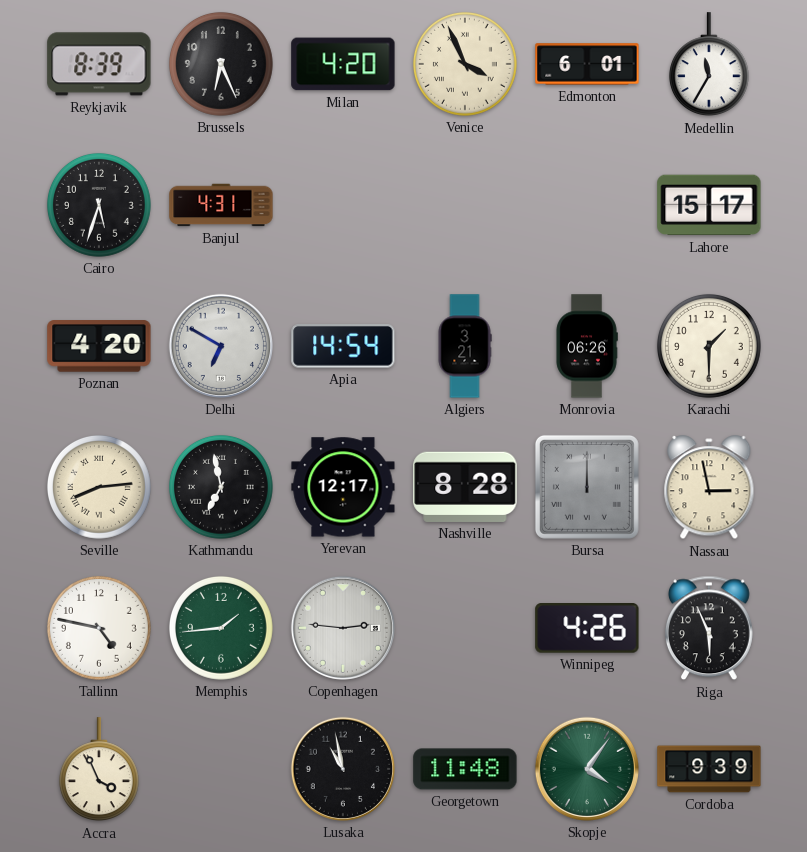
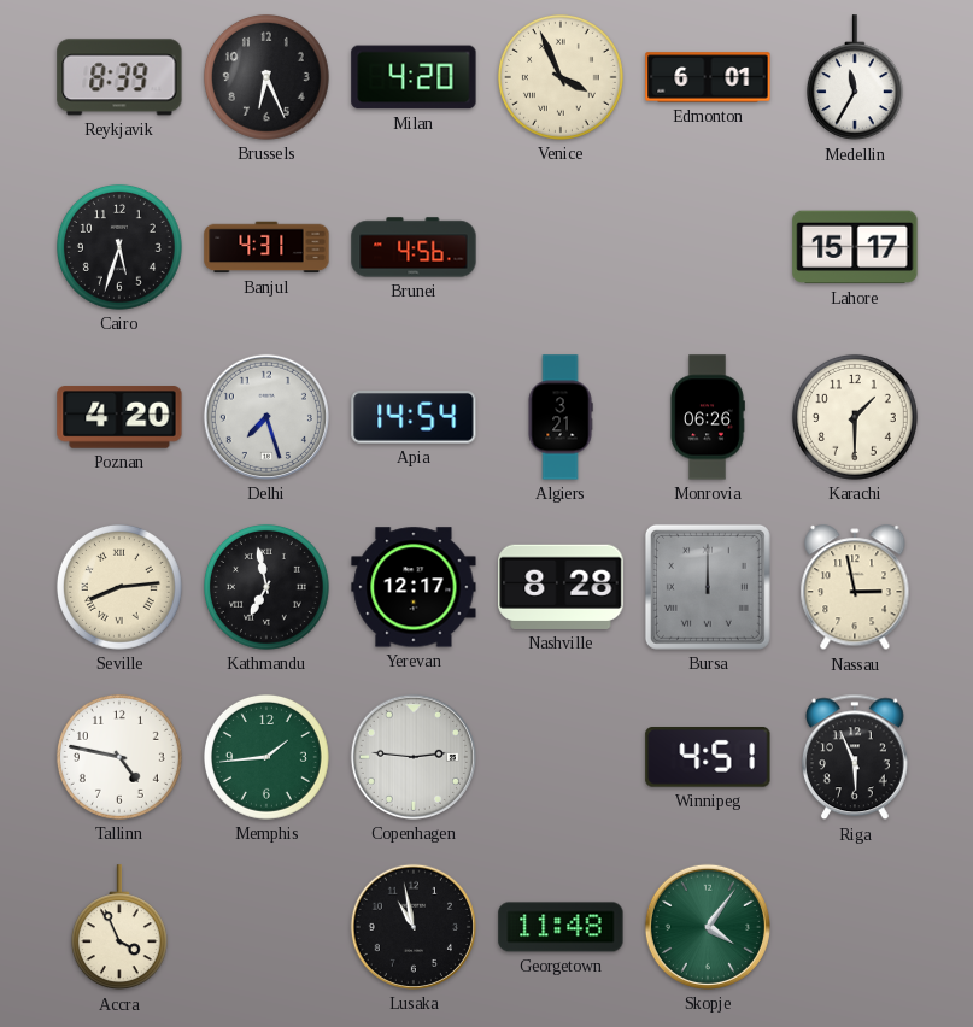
Brunei: none -> 4:56 (414, 247)
Delhi: 6:50 -> 7:27 (266, 417)
Winnipeg: 4:26 -> 4:51 (708, 758)
Cordoba: 9:39 -> none (709, 769)
